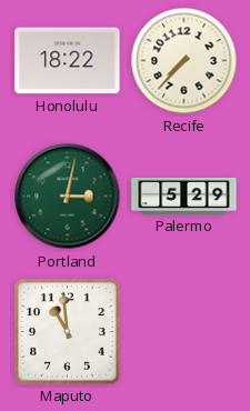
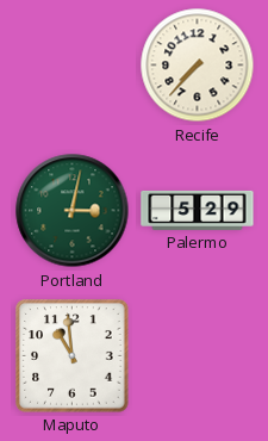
Honolulu: 18:22 -> none (68, 61)
